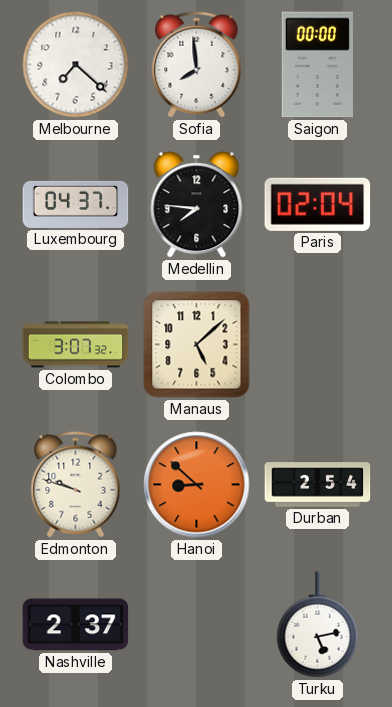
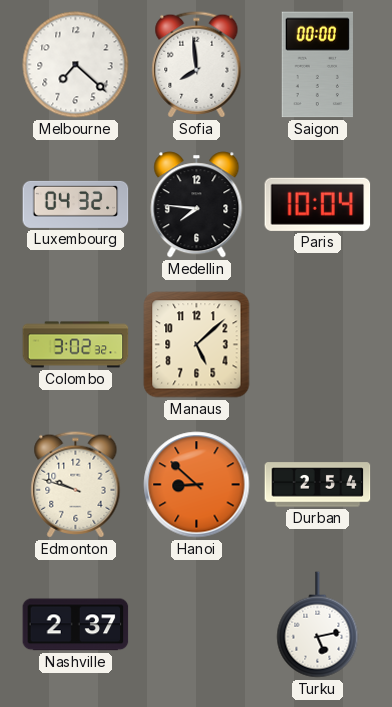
Luxembourg: 04:37 -> 04:32 (76, 204)
Paris: 02:04 -> 10:04 (318, 204)
Colombo: 3:07 -> 3:02 (76, 345)
